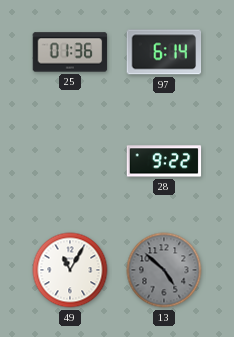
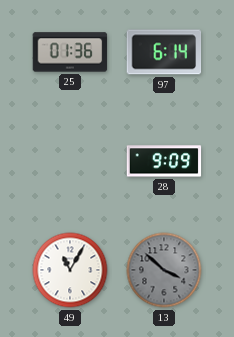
28: 9:22 -> 9:09 (164, 161)
13: 4:52 -> 3:52 (164, 270)
